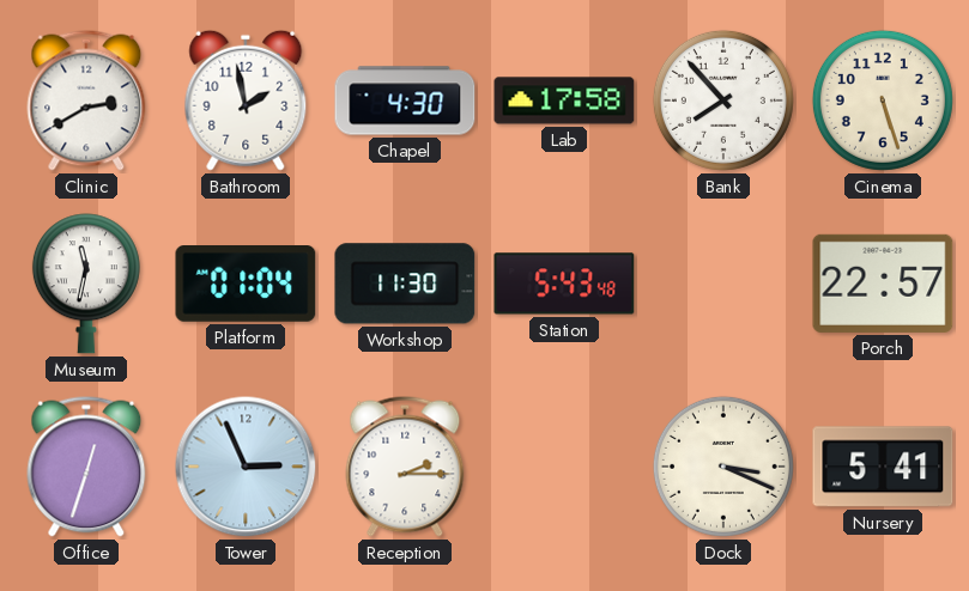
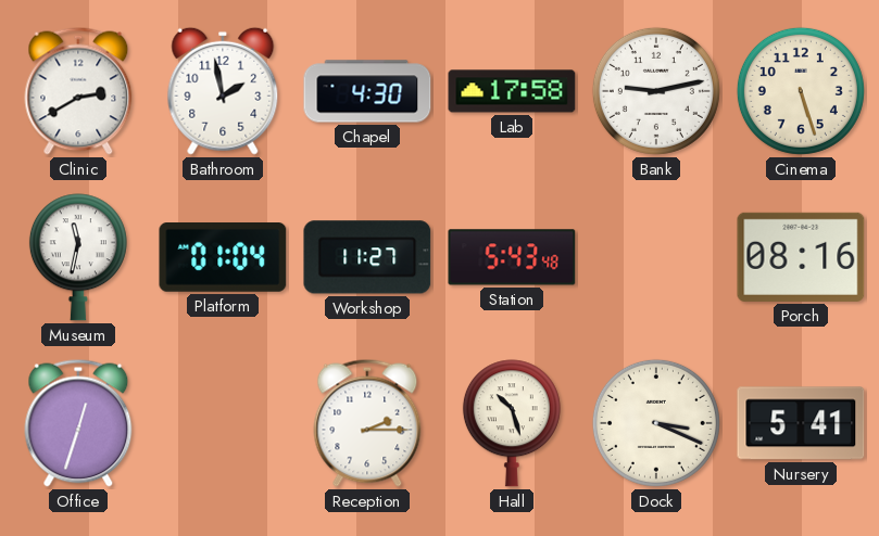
Bank: 7:53 -> 9:13 (656, 91)
Workshop: 11:30 -> 11:27 (367, 257)
Porch: 22:57 -> 08:16 (801, 257)
Tower: 2:56 -> none (246, 467)
Hall: none -> 10:27 (512, 423)
